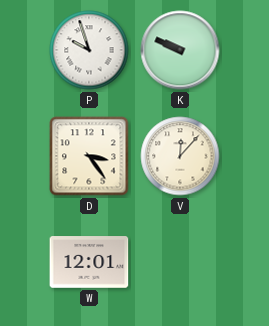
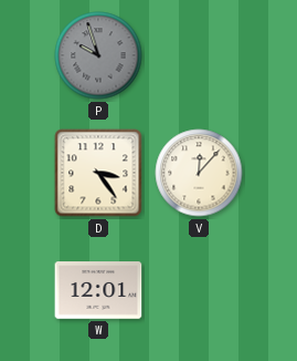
P dial: white -> grey (98, 55)
K: 9:49 -> none (180, 50)
